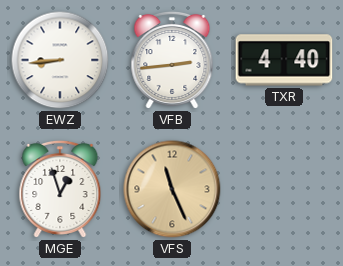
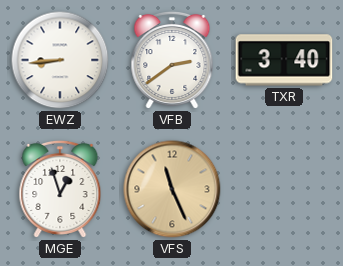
VFB: 2:44 -> 2:39 (172, 60)
TXR: 4:40 -> 3:40 (284, 60)
